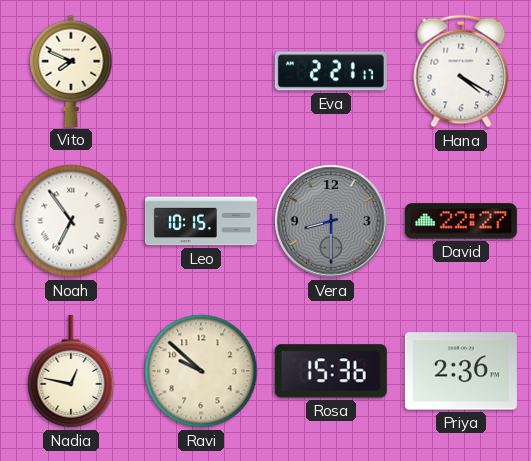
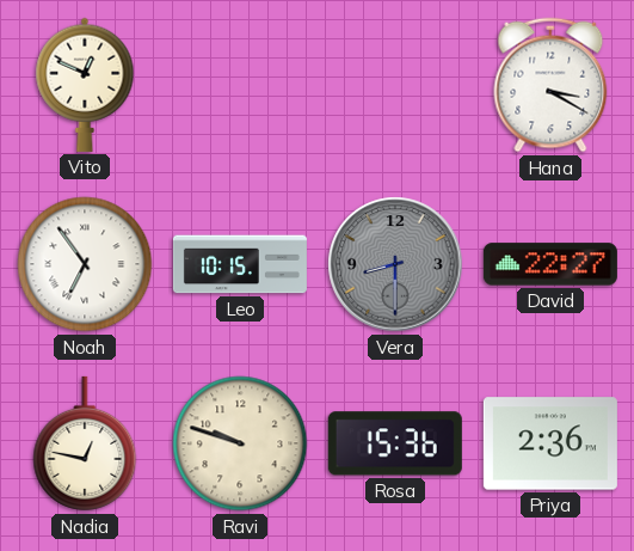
Vito: 7:49 -> 12:49 (85, 85)
Eva: 2:21 -> none (331, 71)
Hana: 4:20 -> 3:20 (550, 85)
Ravi: 9:52 -> 9:48 (240, 443)
